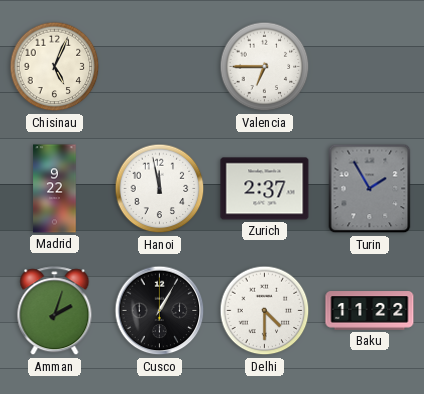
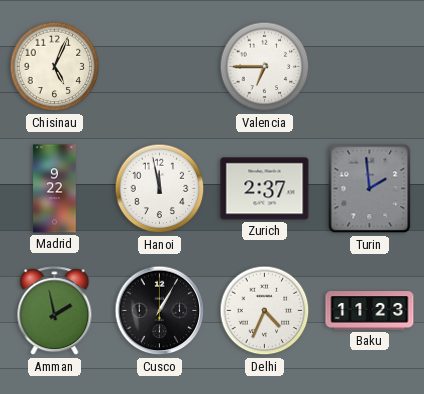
Turin: 1:55 -> 1:59 (370, 189)
Amman: 2:03 -> 1:58 (55, 311)
Delhi: 4:30 -> 4:34 (265, 311)
Baku: 11:22 -> 11:23 (370, 311)
